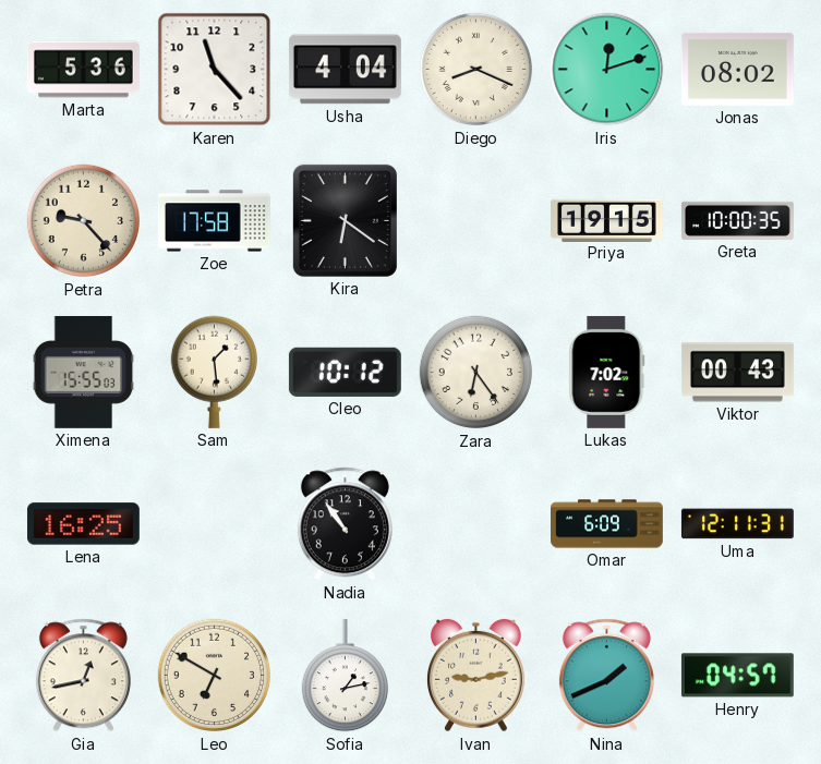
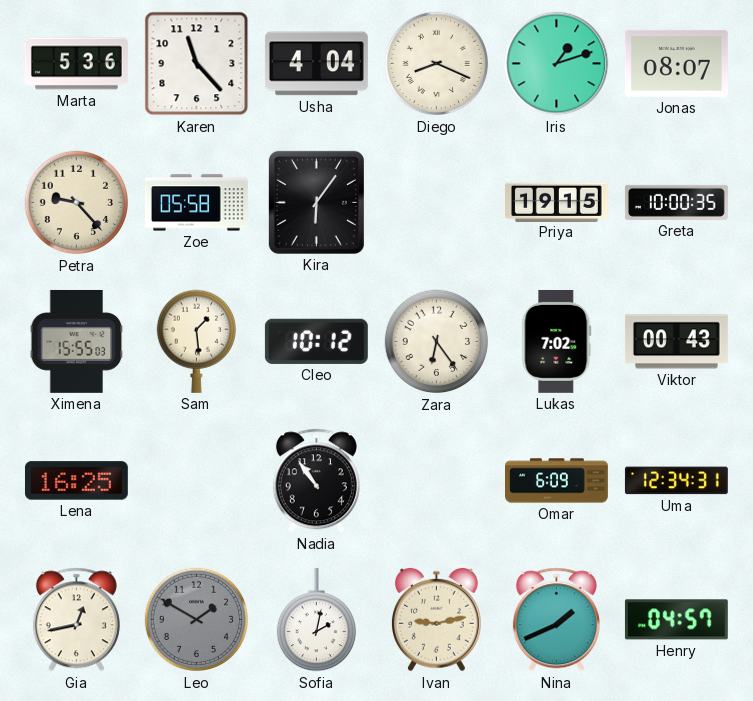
Iris: 12:12 -> 1:12 (557, 64)
Jonas: 08:02 -> 08:07 (676, 63)
Zoe: 17:58 -> 05:58 (196, 203)
Kira: 6:21 -> 6:06 (316, 202)
Uma: 12:11 -> 12:34 (676, 481)
Leo: 6:50 -> 1:50 (197, 620)
Leo dial: cream -> grey (197, 620)
Sofia: 1:13 -> 2:02 (316, 620)
